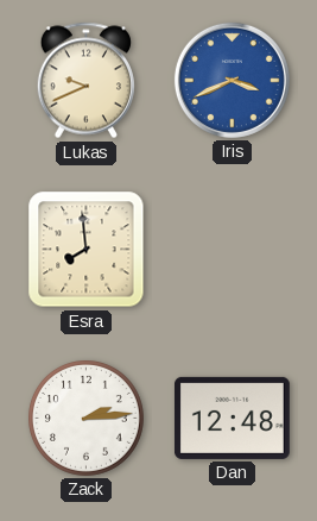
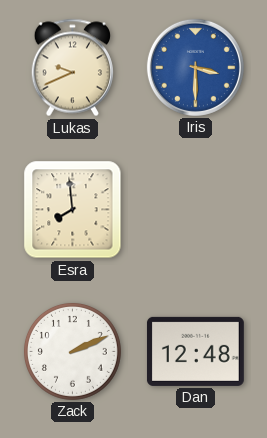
Iris: 3:41 -> 3:30 (195, 67)
Zack: 2:14 -> 2:11 (72, 351)
